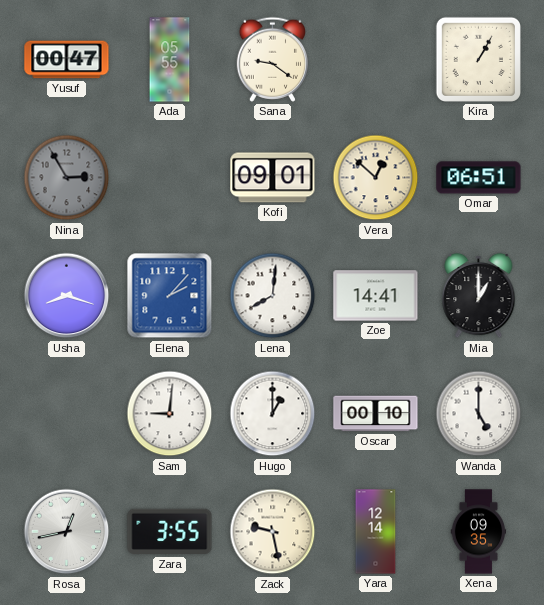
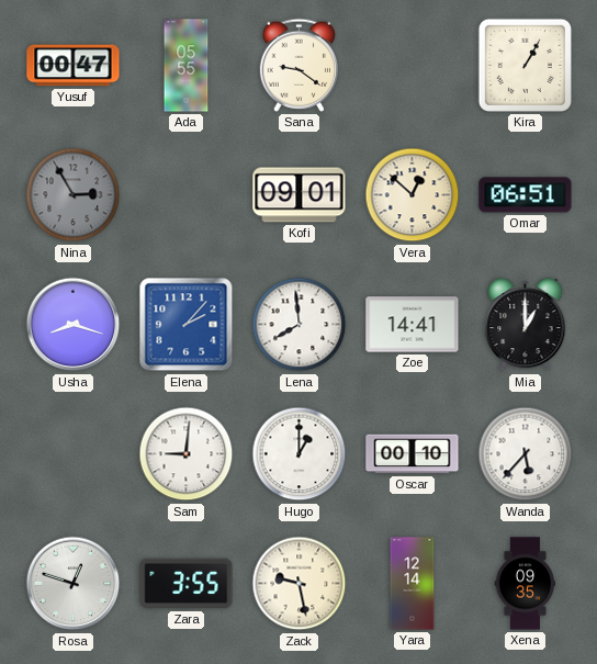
Lena: 8:01 -> 7:59 (300, 325)
Wanda: 5:00 -> 5:37 (526, 454)
Rosa: 12:43 -> 12:48 (74, 584)
